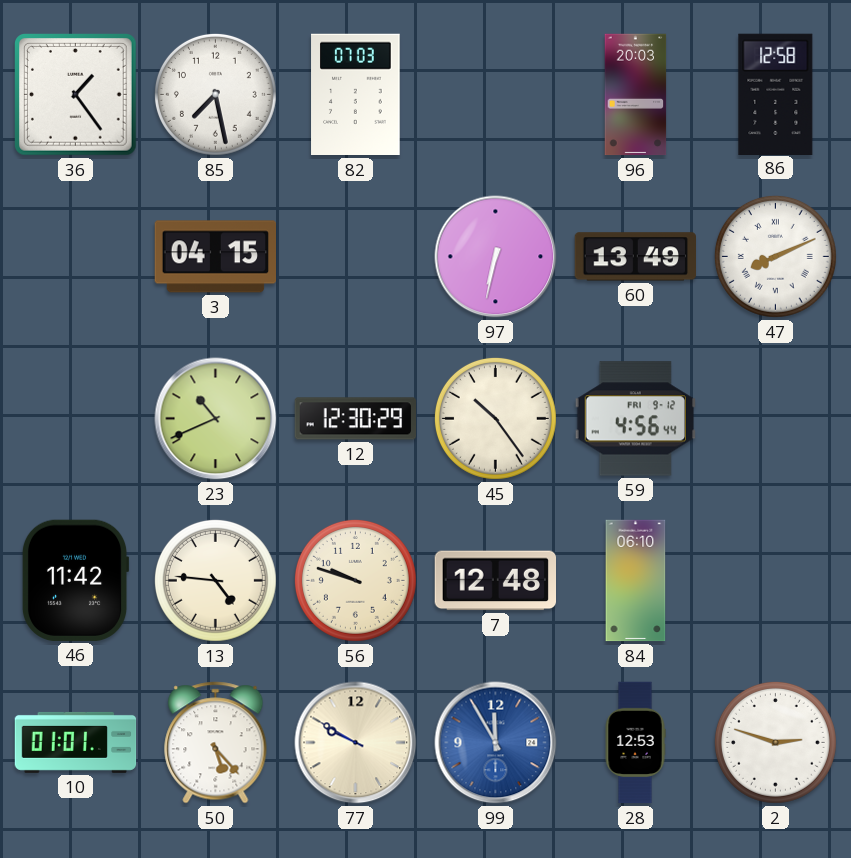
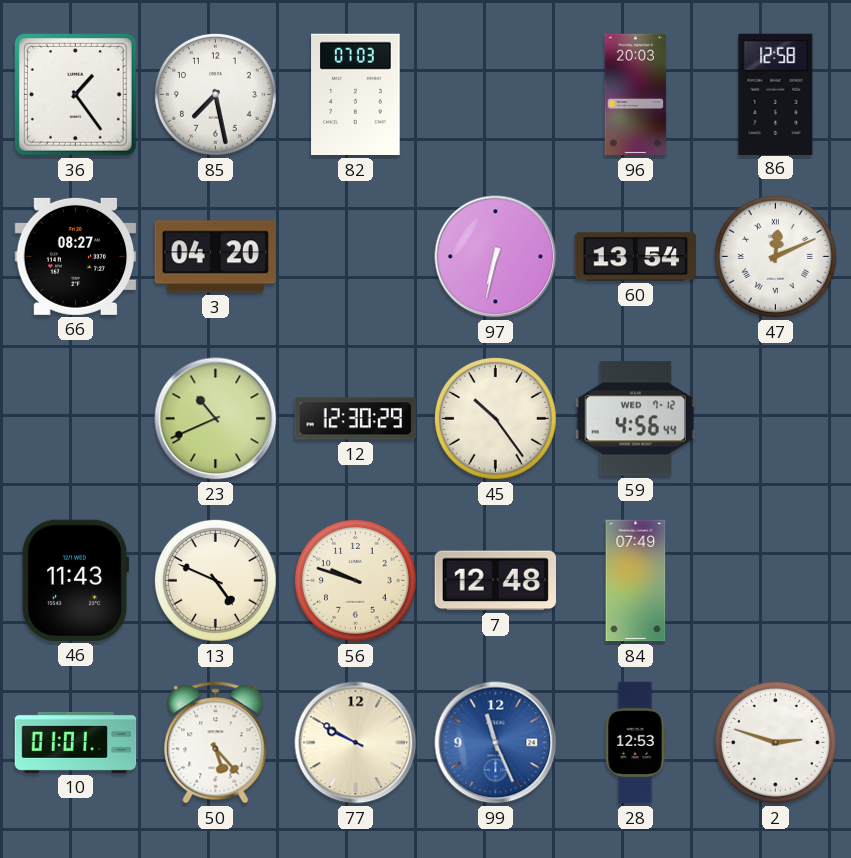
66: none -> 08:27 (76, 256)
3: 04:15 -> 04:20 (215, 257)
60: 13:49 -> 13:54 (635, 257)
47: 8:11 -> 12:11 (775, 256)
59 date: FRI 9-12 -> WED 7-12 (635, 419)
46: 11:42 -> 11:43 (75, 580)
13: 4:46 -> 4:49 (215, 580)
84: 06:10 -> 07:49 (636, 581)
99: 11:55 -> 11:26 (496, 743)
